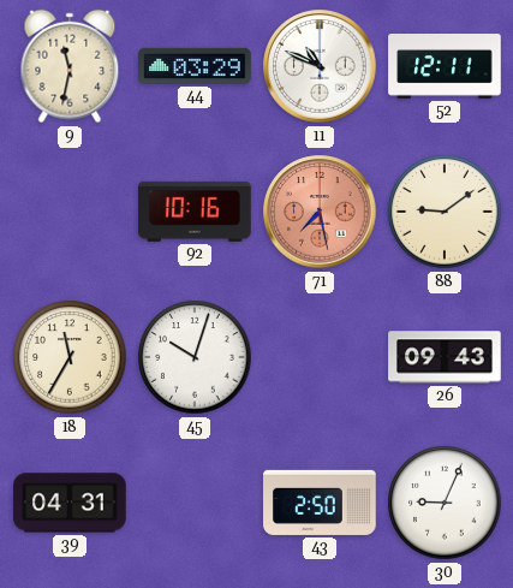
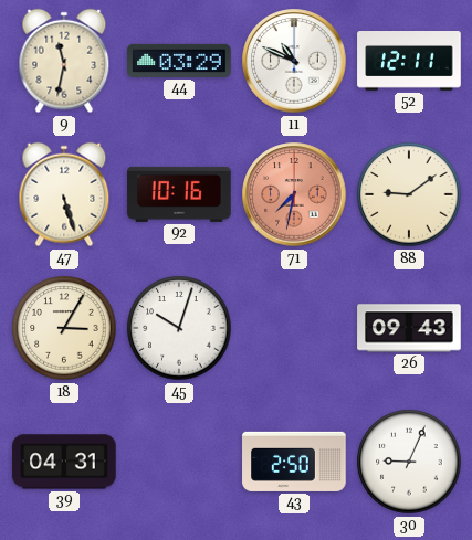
47: none -> 5:27 (64, 194)
71: 7:28 -> 7:32 (294, 194)
18: 11:35 -> 3:05 (64, 328)
